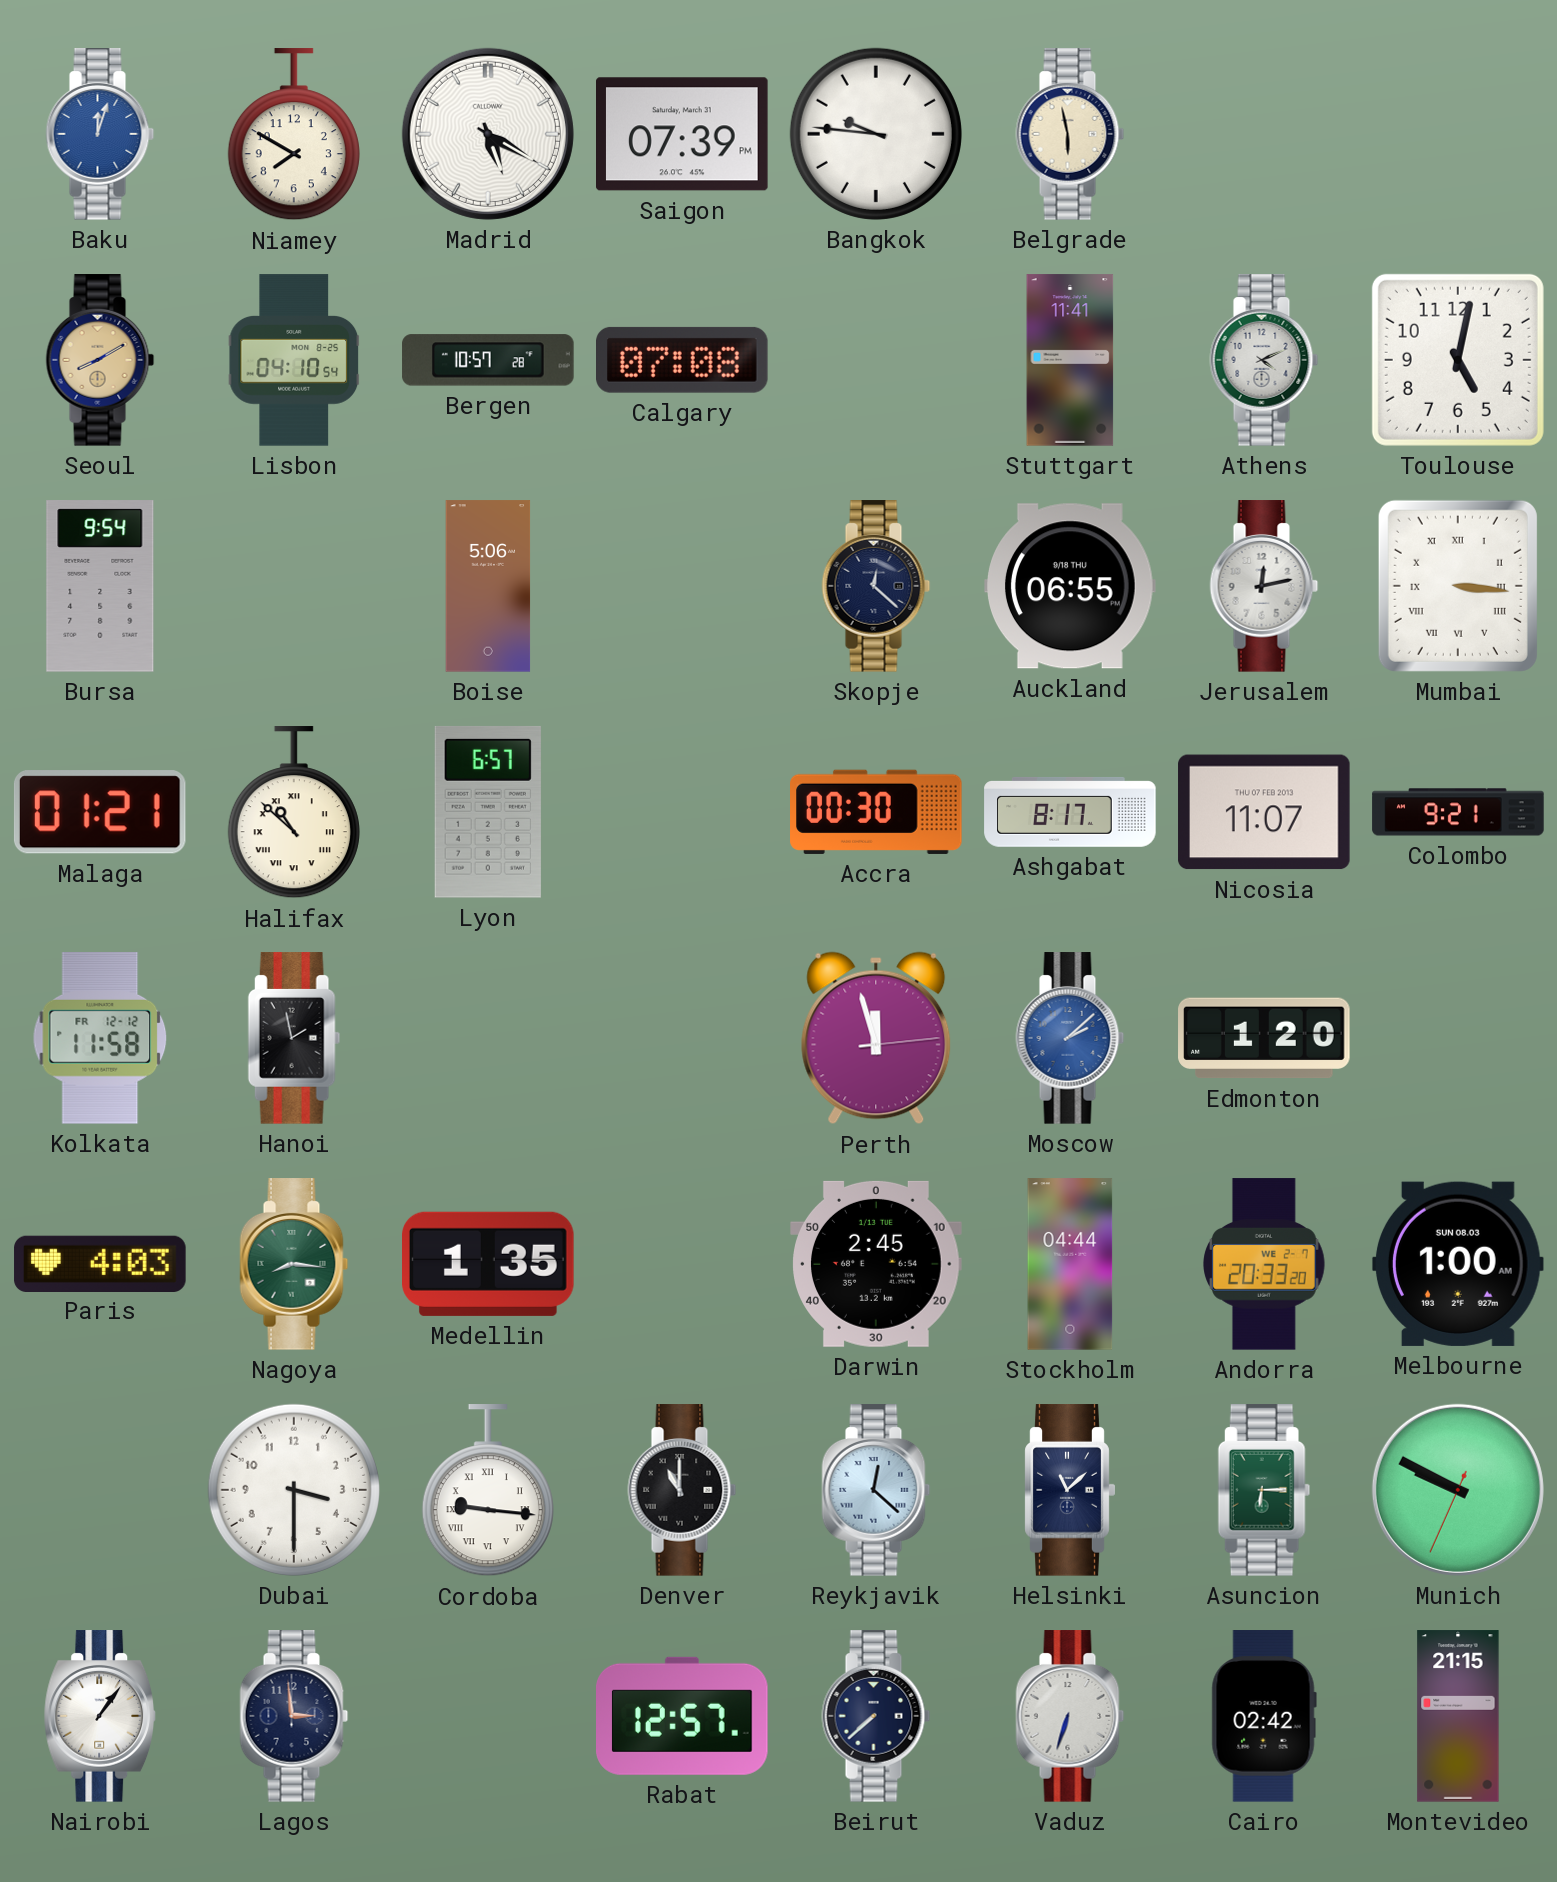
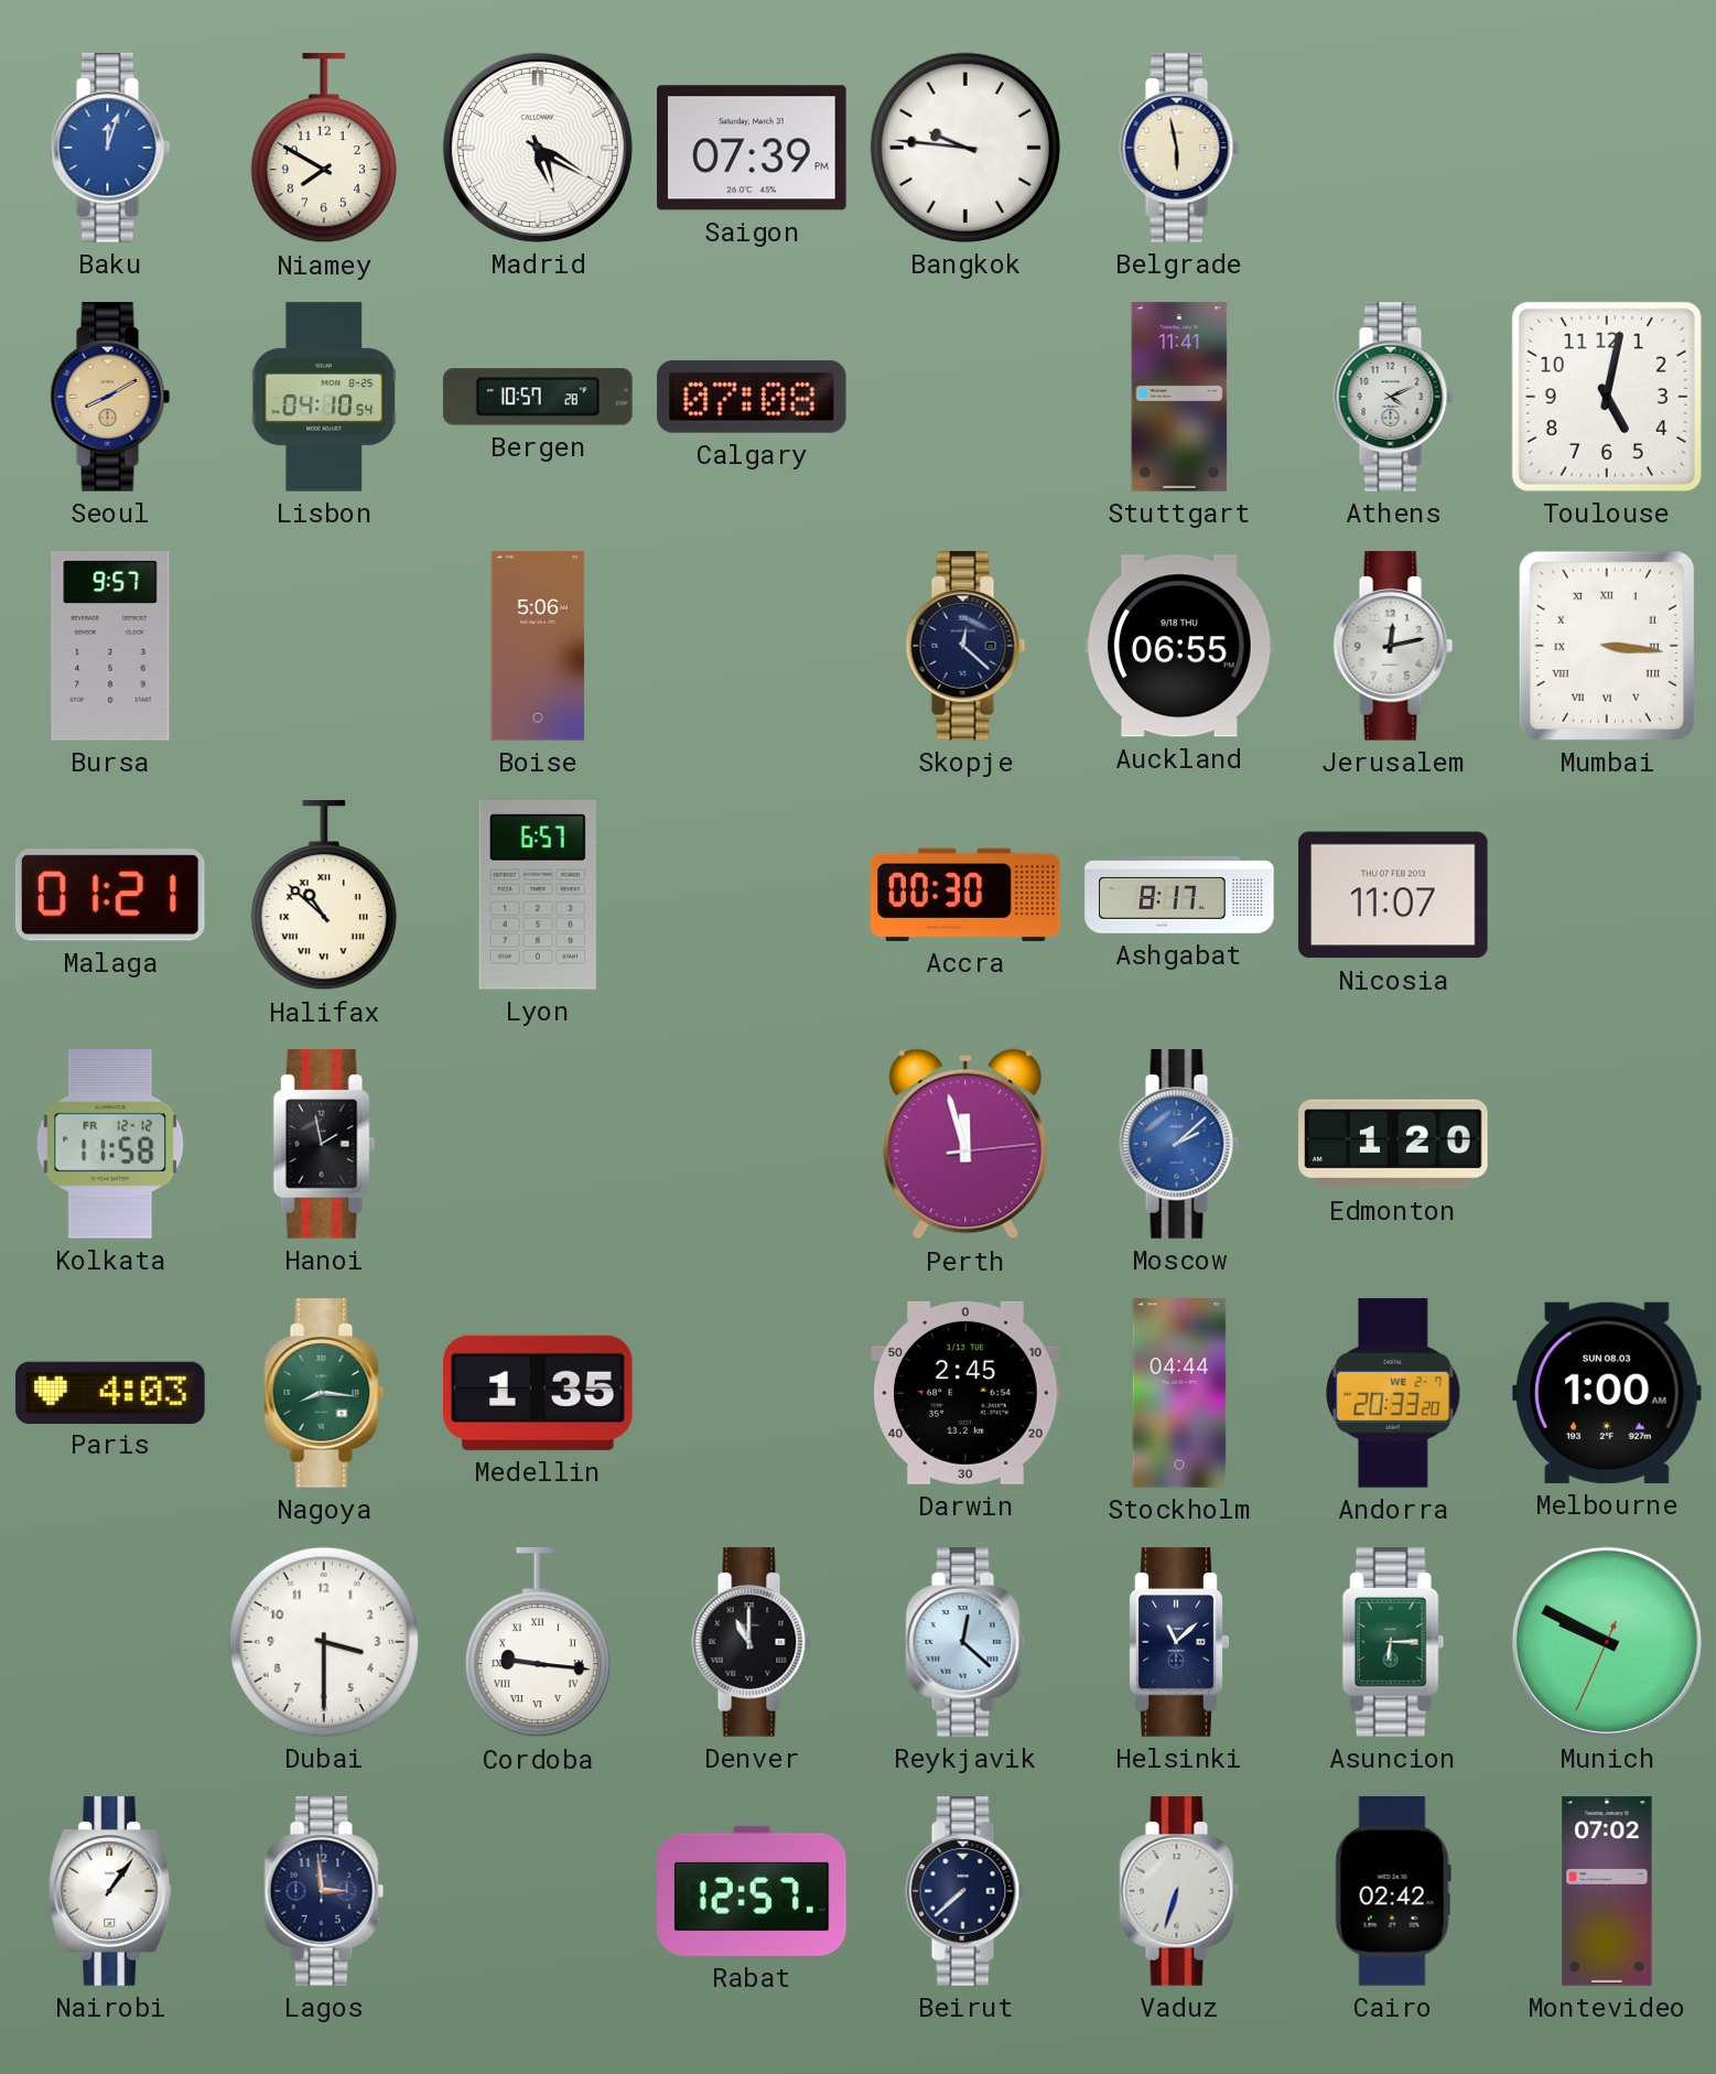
Bursa: 9:54 -> 9:57 (110, 646)
Colombo: 9:21 -> none (1458, 812)
Montevideo: 21:15 -> 07:02 (1607, 1891)
